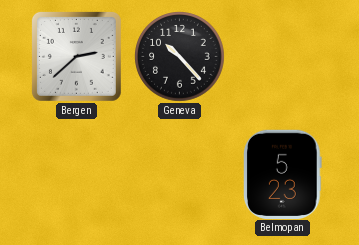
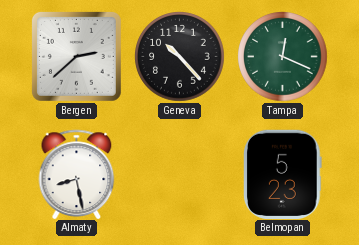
Tampa: none -> 12:19 (283, 57)
Almaty: none -> 8:28 (77, 174)
